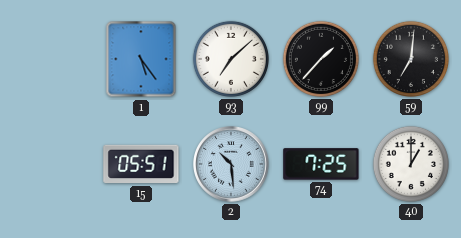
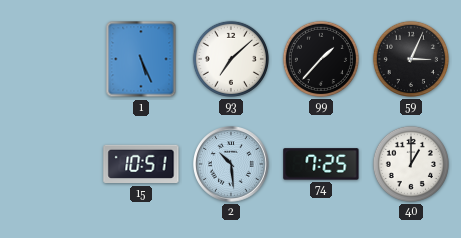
1: 5:24 -> 5:26 (141, 59)
59: 7:01 -> 3:04 (411, 59)
15: 05:51 -> 10:51 (141, 164)
